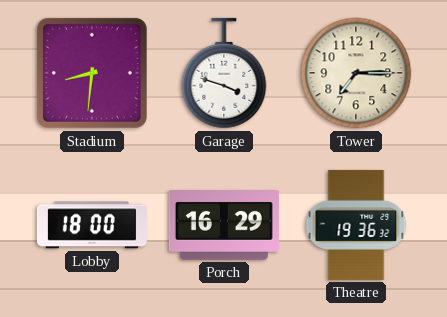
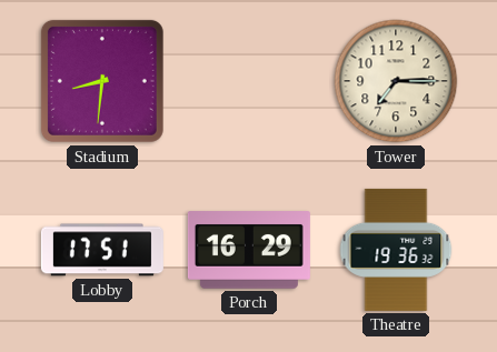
Garage: 3:48 -> none (224, 73)
Lobby: 18:00 -> 17:51 (102, 250)
